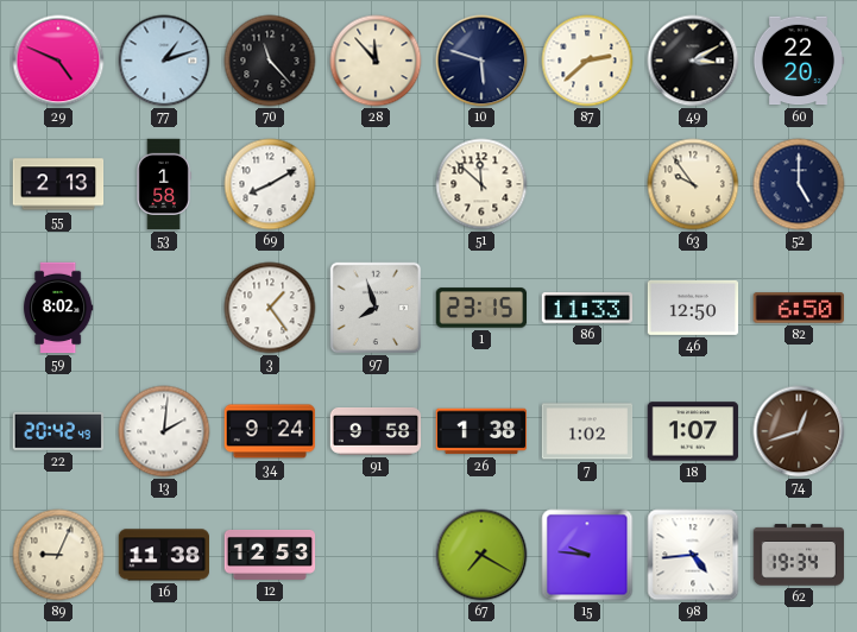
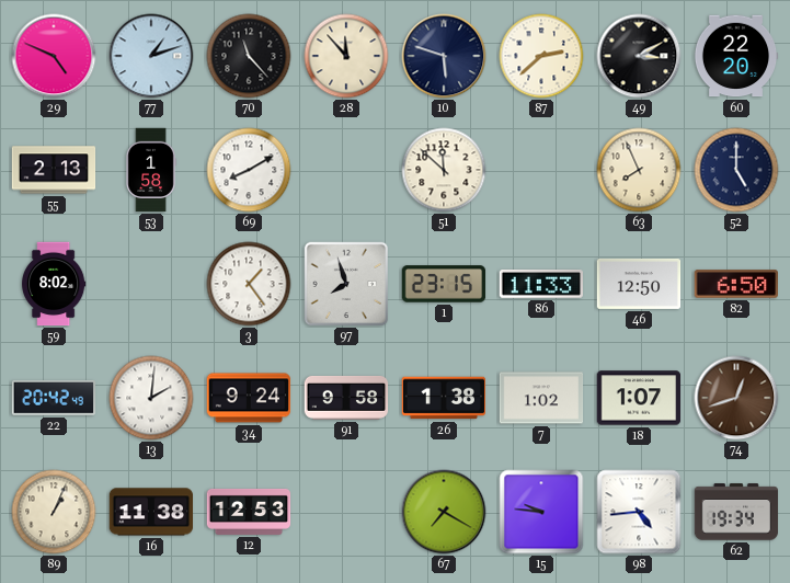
63: 9:54 -> 7:56 (639, 170)
89: 9:04 -> 1:04 (54, 512)
